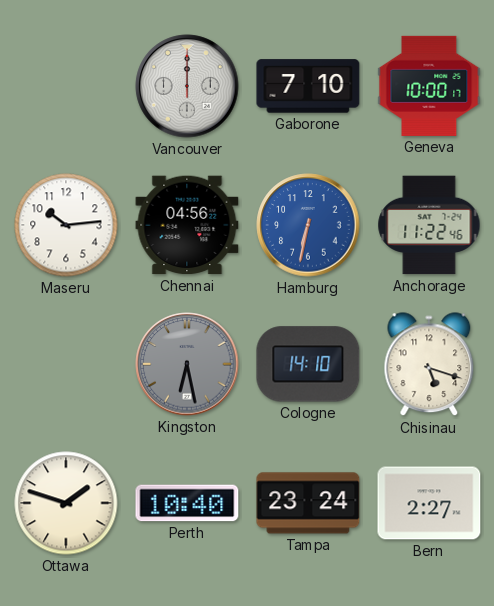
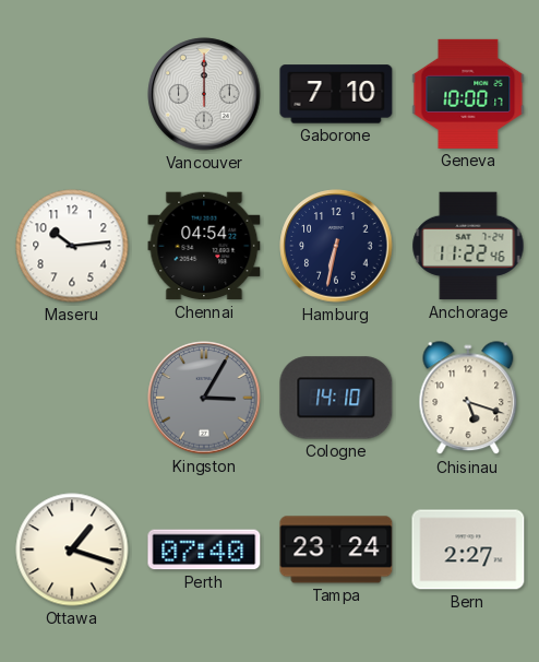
Chennai: 04:56 -> 04:54 (204, 246)
Hamburg dial: blue -> navy (336, 246)
Kingston: 6:28 -> 3:05 (204, 398)
Ottawa: 1:48 -> 1:18 (72, 549)
Perth: 10:40 -> 07:40 (204, 549)
